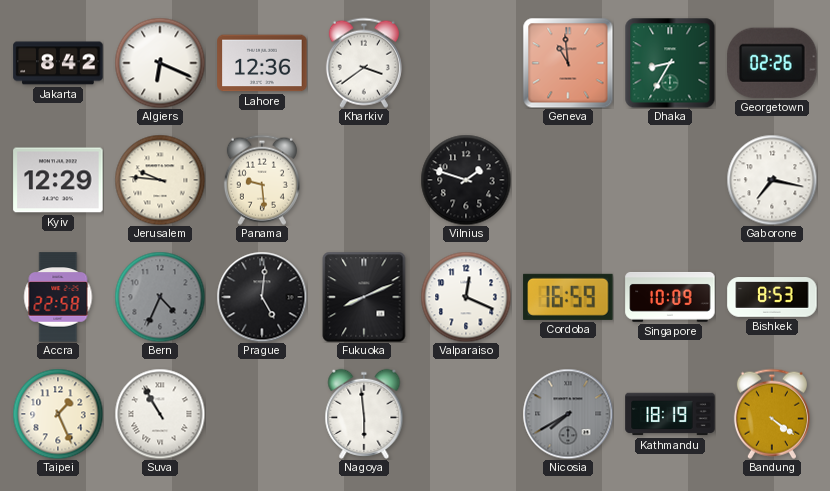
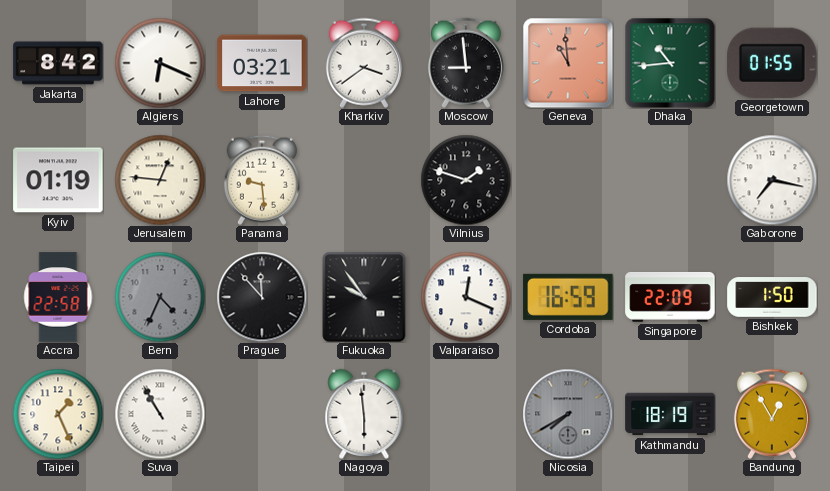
Lahore: 12:36 -> 03:21 (262, 63)
Moscow: none -> 8:59 (466, 63)
Dhaka: 8:35 -> 10:44 (670, 63)
Georgetown: 02:26 -> 01:55 (772, 63)
Kyiv: 12:29 -> 01:19 (58, 180)
Jerusalem: 9:46 -> 12:46 (160, 180)
Prague: 5:01 -> 11:53 (262, 297)
Fukuoka: 8:11 -> 9:54 (364, 297)
Singapore: 10:09 -> 22:09 (670, 297)
Bishkek: 8:53 -> 1:50 (772, 297)
Bandung: 4:21 -> 12:55 (772, 414)
